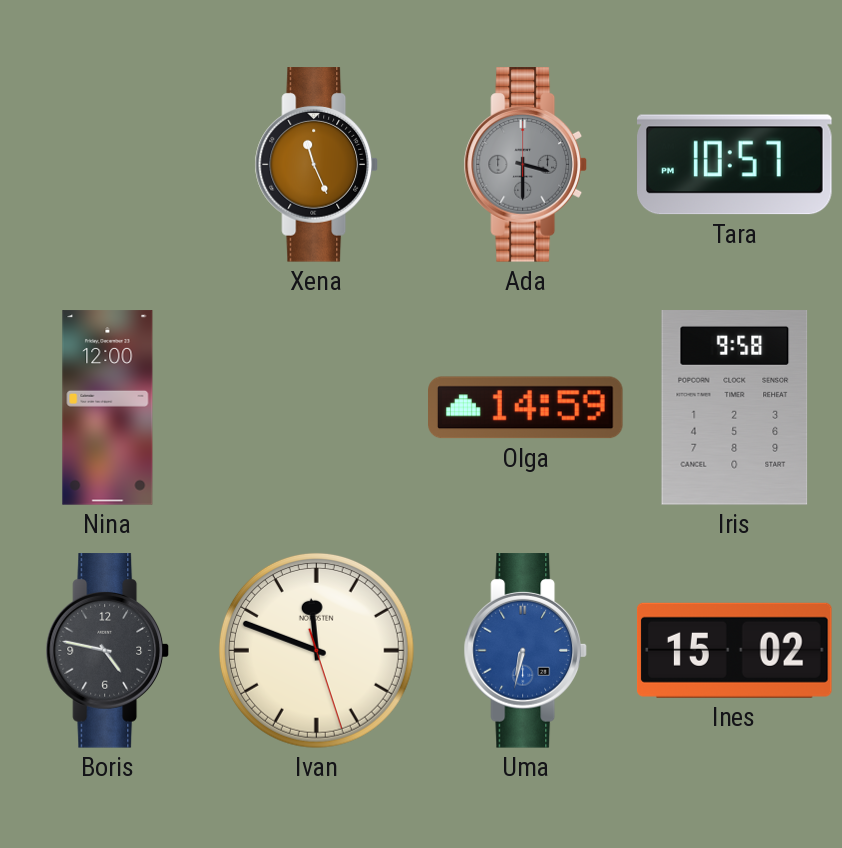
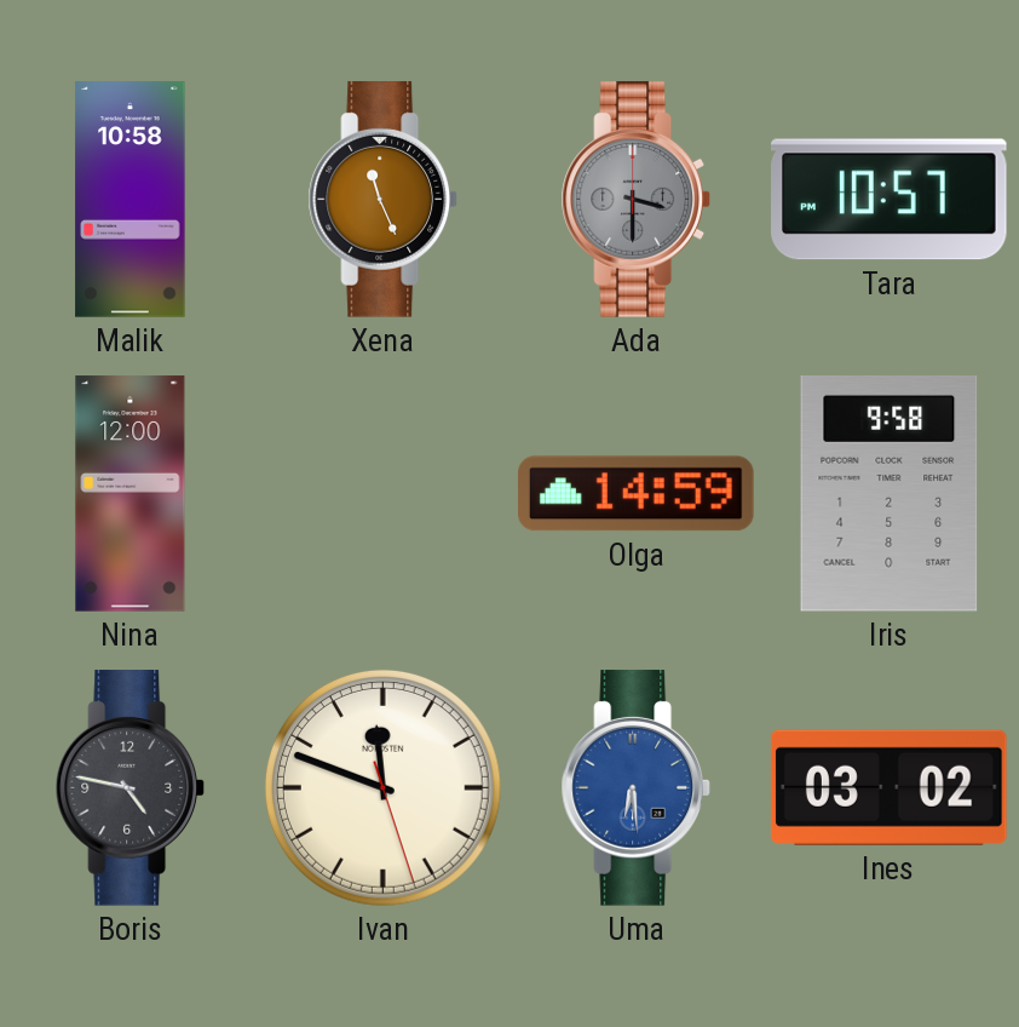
Malik: none -> 10:58 (131, 200)
Uma: 6:32 -> 6:29 (635, 788)
Ines: 15:02 -> 03:02 (888, 787)
